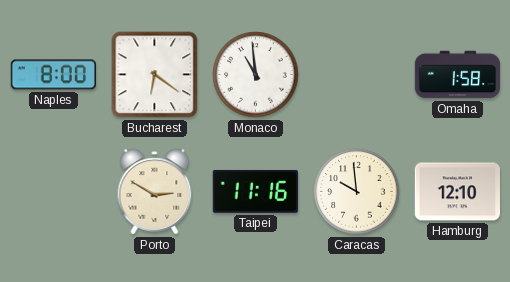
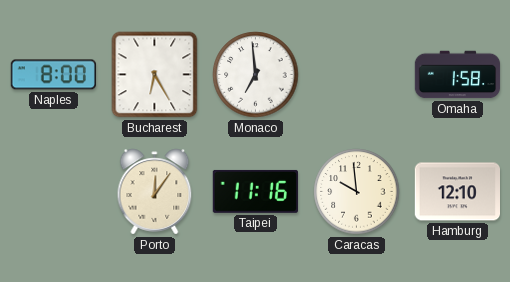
Bucharest: 6:21 -> 6:25 (155, 75)
Monaco: 10:59 -> 6:59 (256, 75)
Porto: 2:50 -> 12:06 (155, 192)
